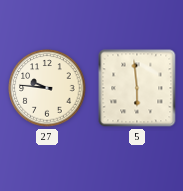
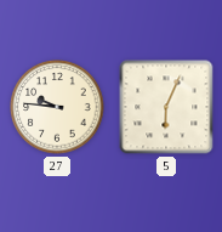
5: 5:59 -> 6:04 (166, 107)
